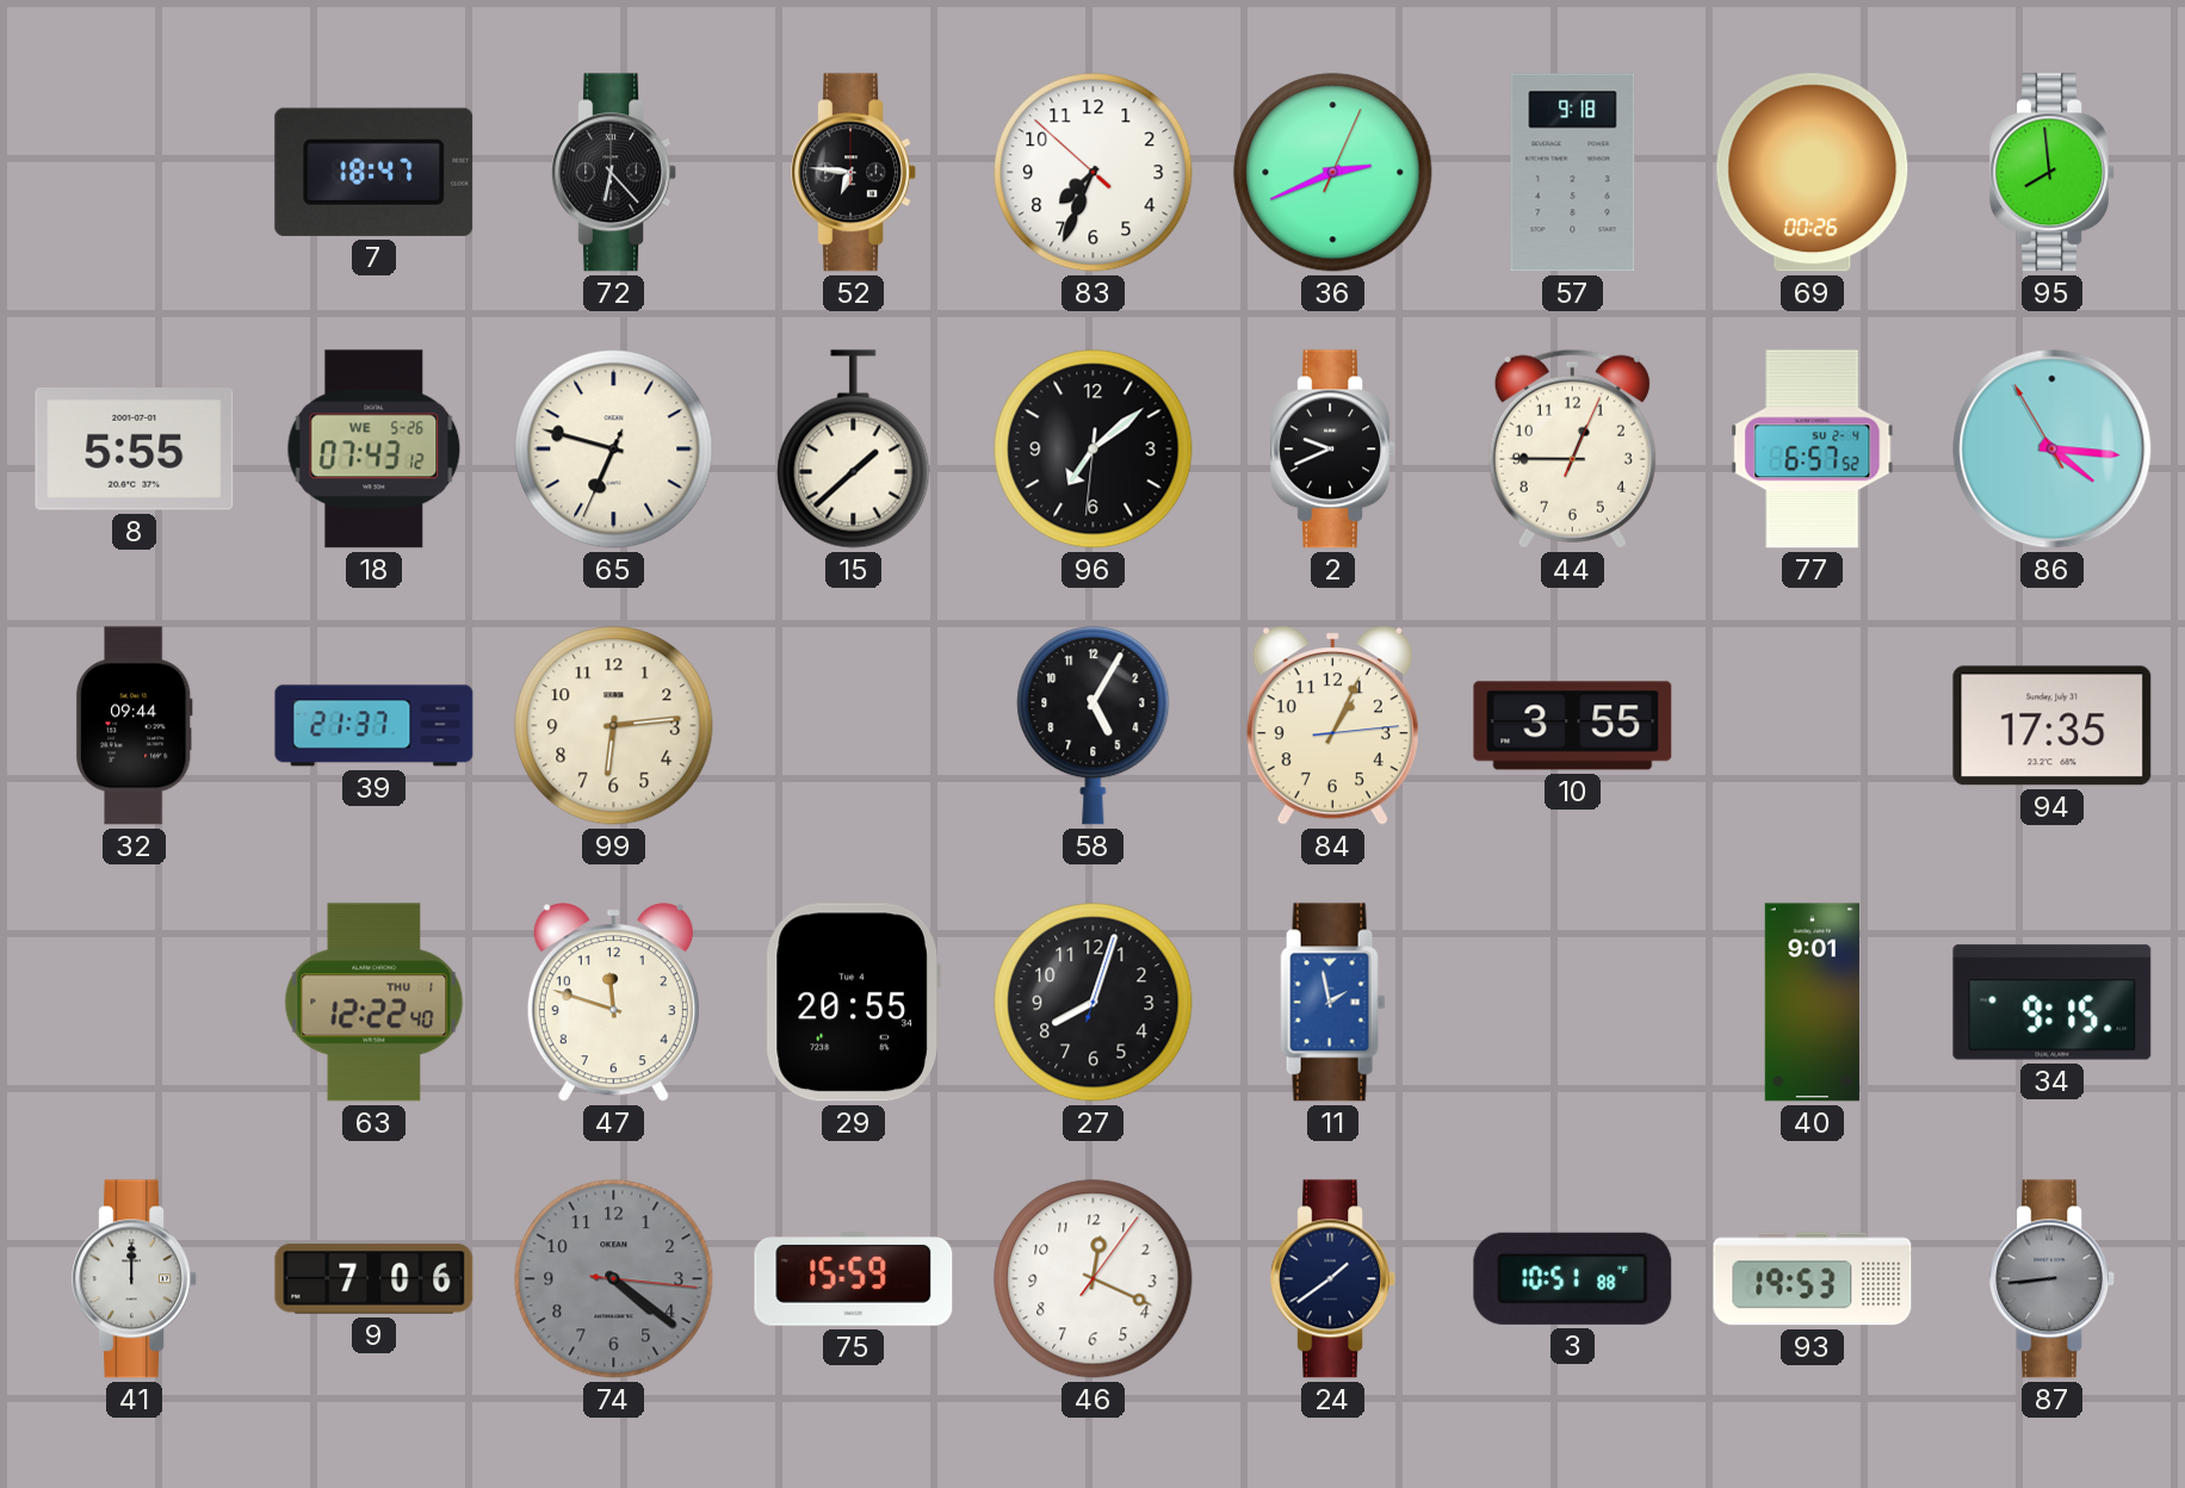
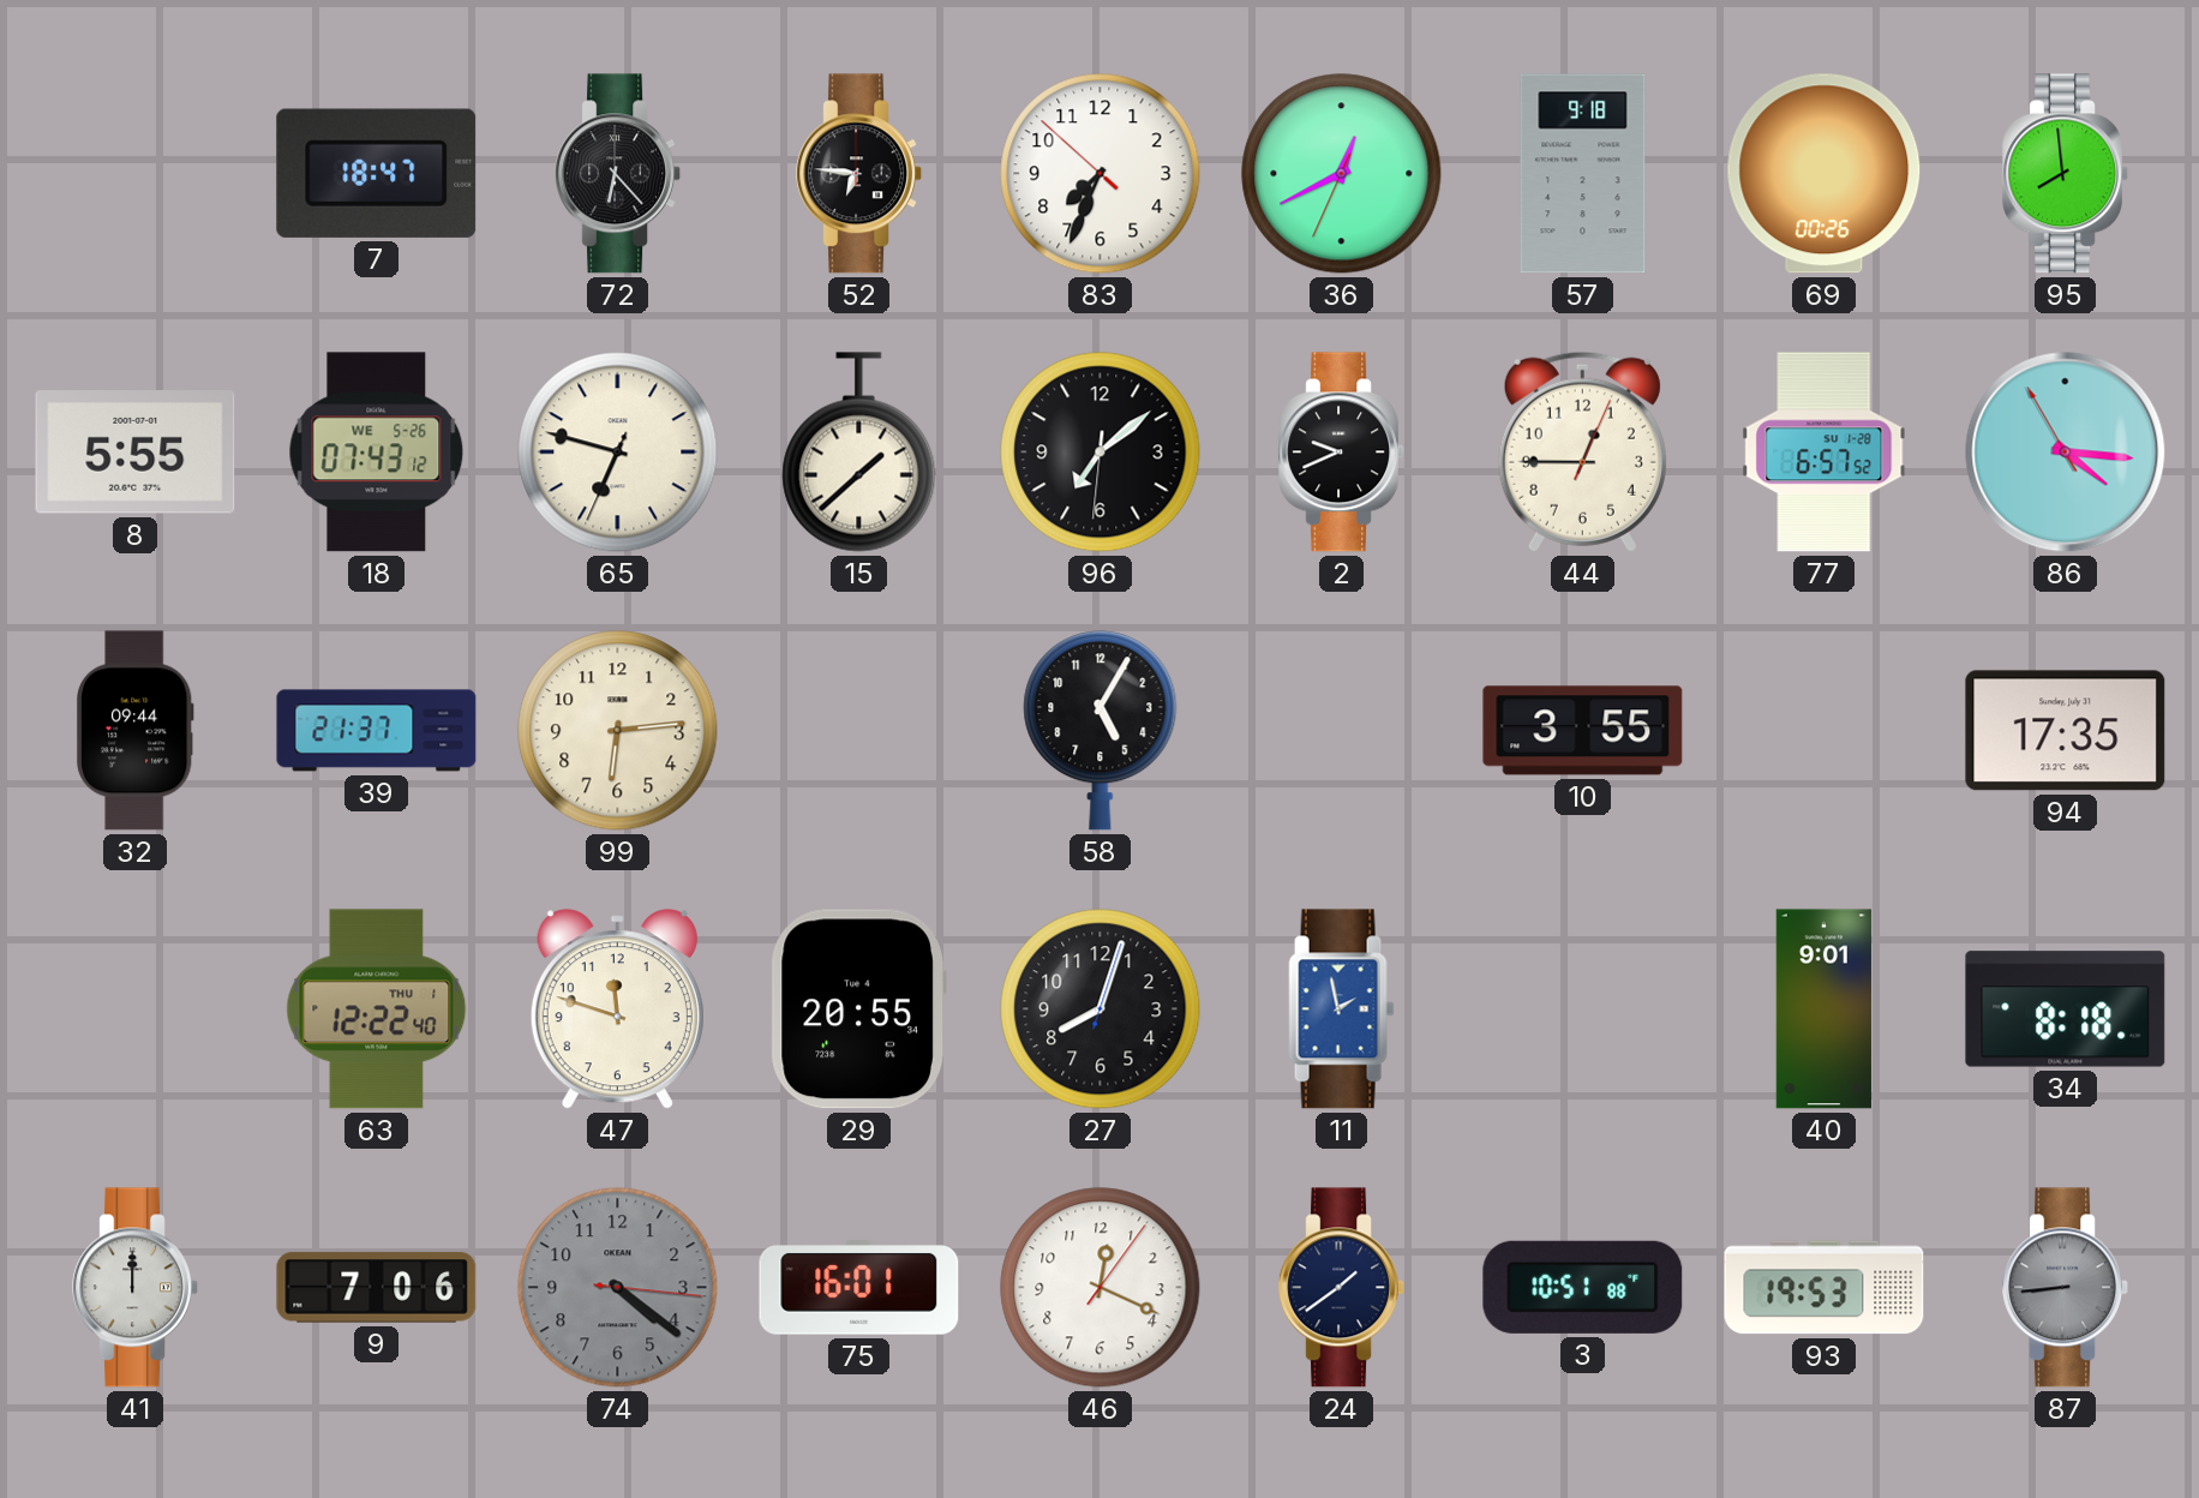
36: 2:41 -> 12:40 (1342, 174)
77 date: SU 2-4 -> SU 1-28 (1824, 453)
84: 1:04 -> none (1332, 726)
34: 9:15 -> 8:18 (2066, 1009)
75: 15:59 -> 16:01 (859, 1288)
